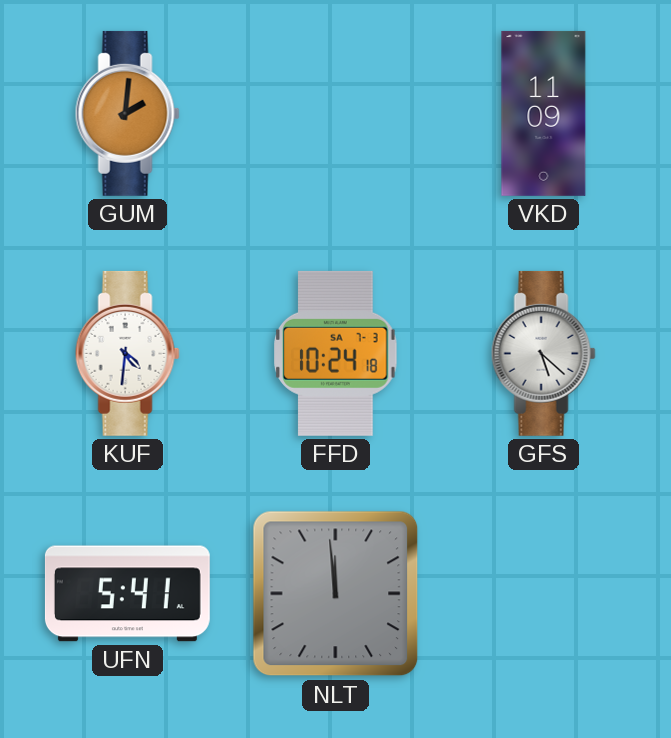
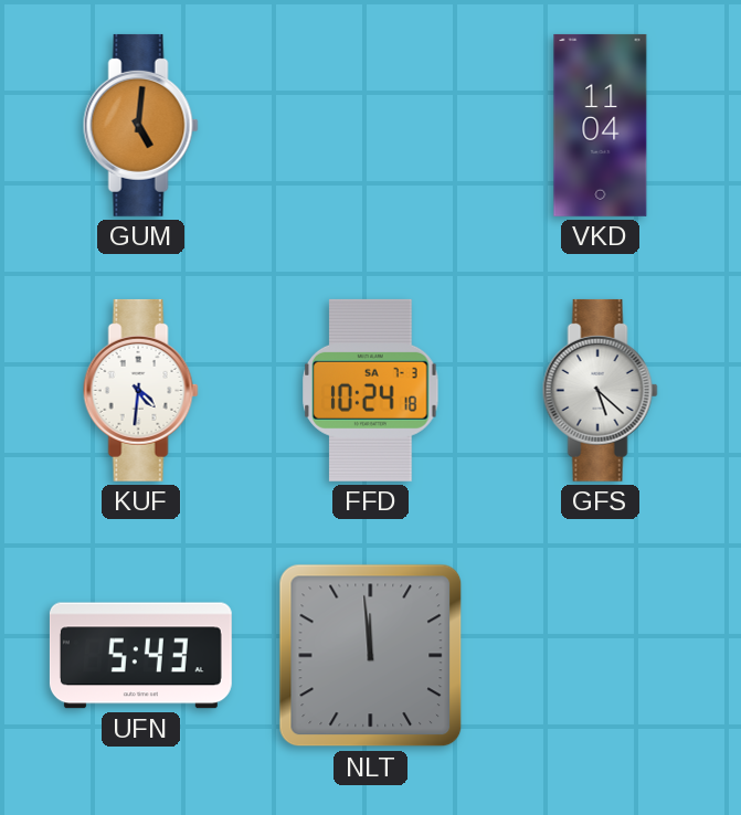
GUM: 2:01 -> 5:01 (140, 125)
VKD: 11:09 -> 11:04 (601, 125)
UFN: 5:41 -> 5:43 (140, 656)
